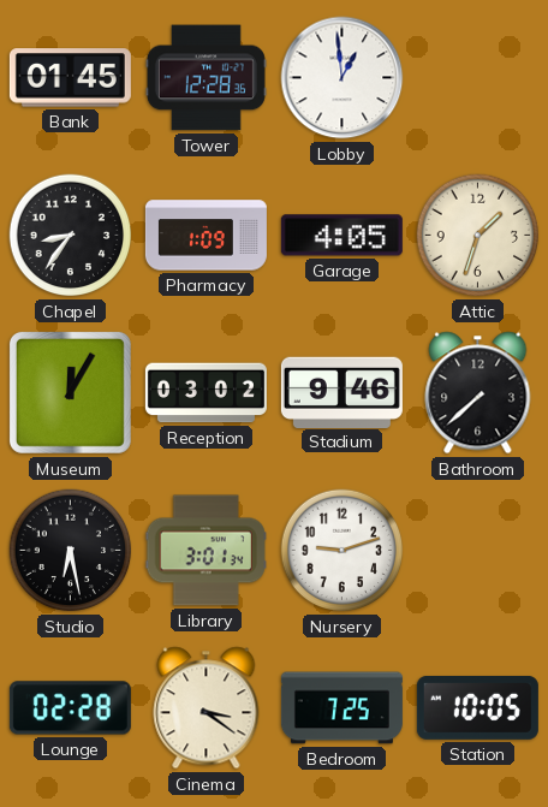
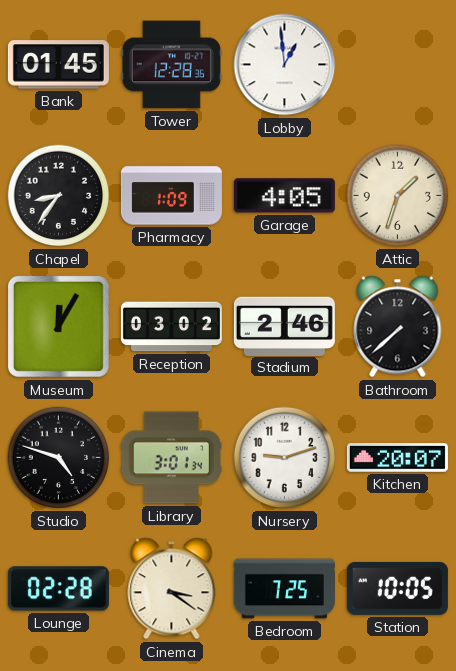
Stadium: 9:46 -> 2:46 (284, 326)
Studio: 6:28 -> 4:48 (59, 458)
Kitchen: none -> 20:07 (397, 458)
